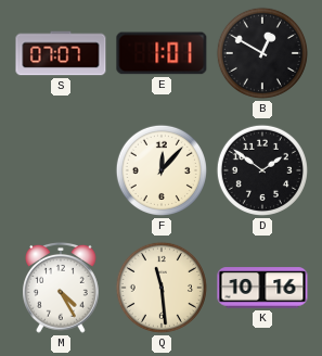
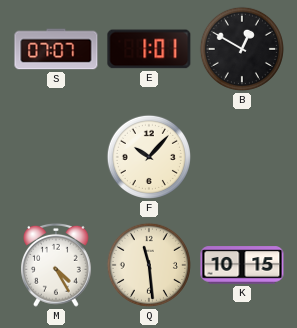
F: 12:07 -> 10:07 (149, 157)
D: 1:51 -> none (262, 170)
K: 10:16 -> 10:15 (242, 265)
